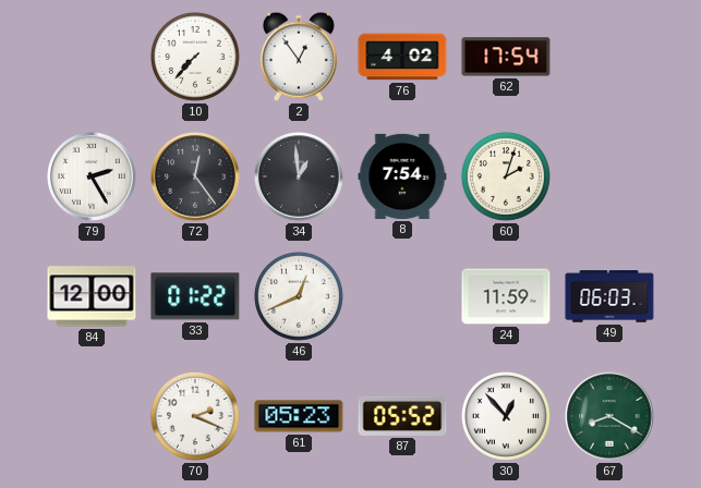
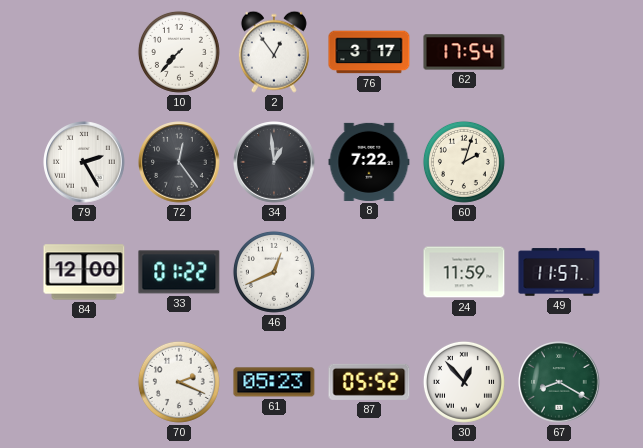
76: 4:02 -> 3:17 (369, 52)
8: 7:54 -> 7:22 (369, 162)
49: 06:03 -> 11:57 (559, 272)
